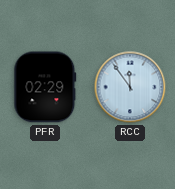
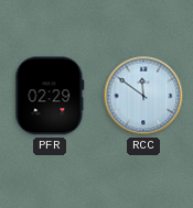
RCC: 11:54 -> 11:51 (143, 96)
